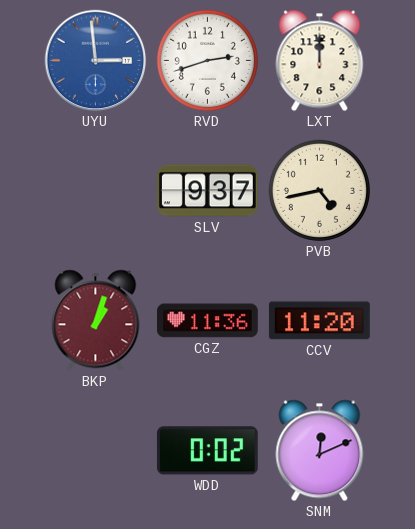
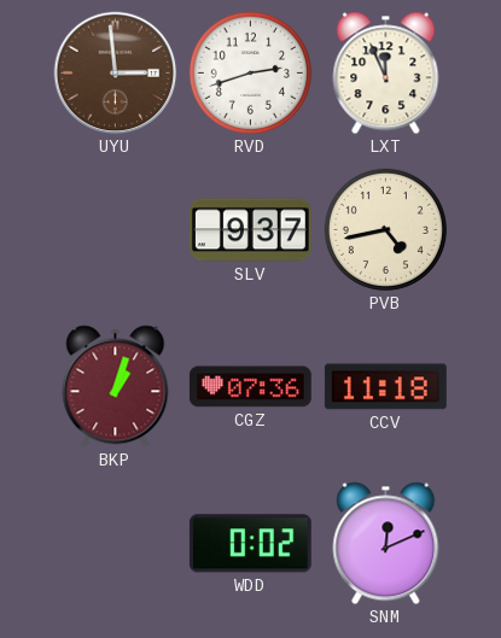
UYU dial: blue -> brown (116, 74)
LXT: 12:00 -> 11:56 (386, 74)
CGZ: 11:36 -> 07:36 (250, 387)
CCV: 11:20 -> 11:18 (385, 387)
